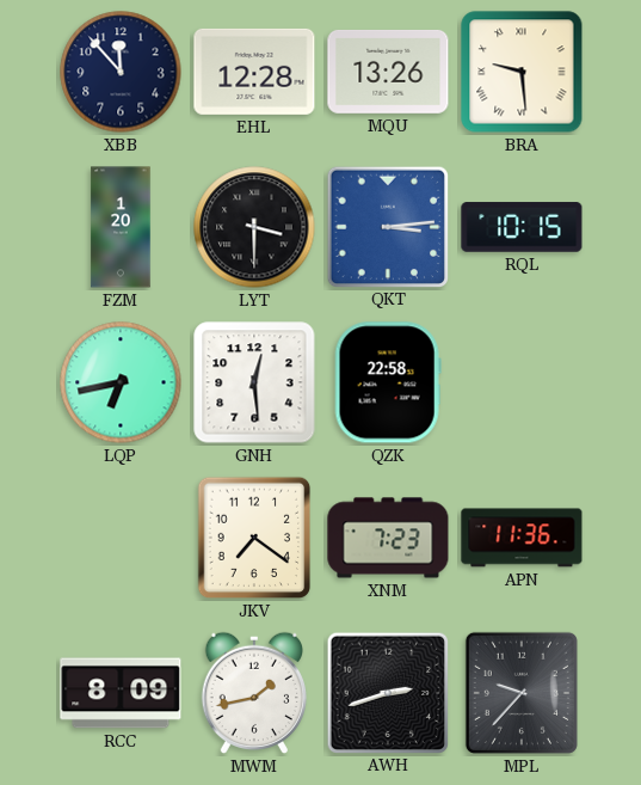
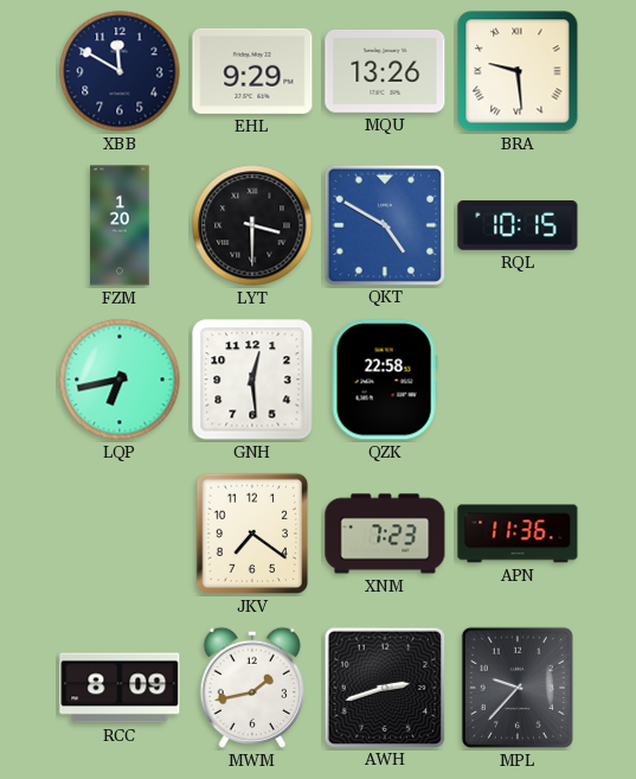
XBB: 11:53 -> 11:50 (120, 71)
EHL: 12:28 -> 9:29 (252, 71)
QKT: 3:14 -> 4:50 (384, 224)
